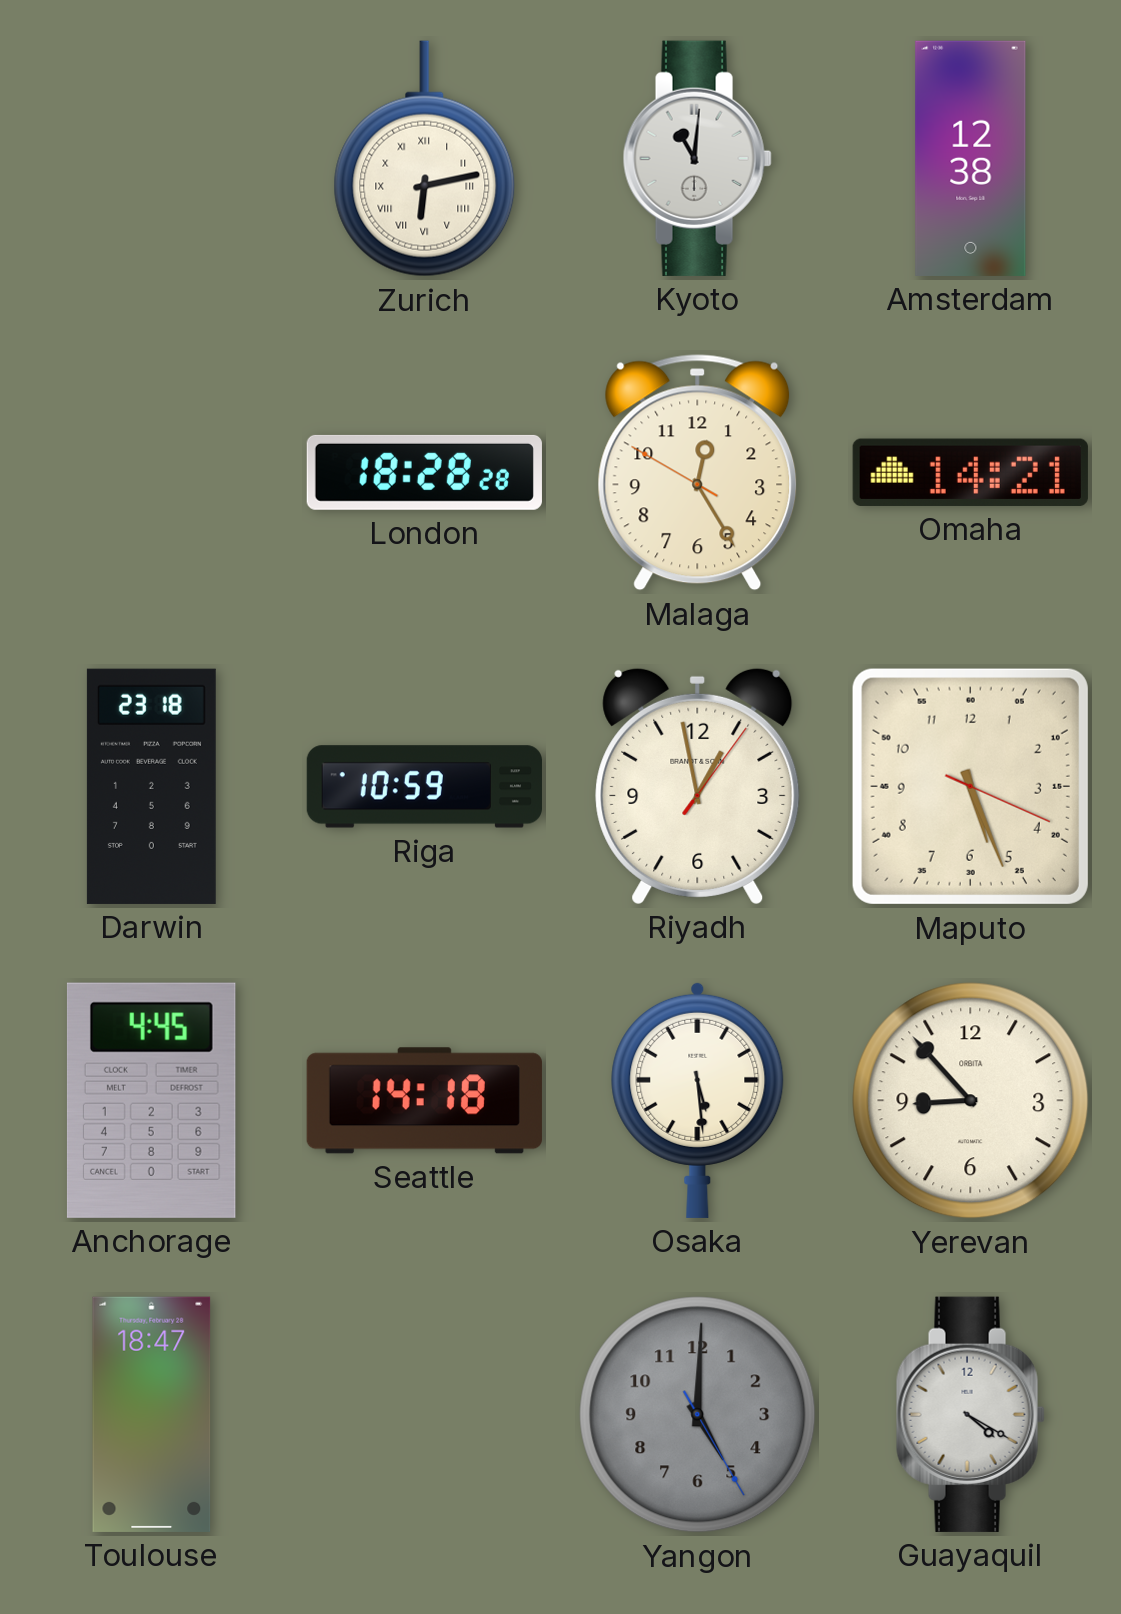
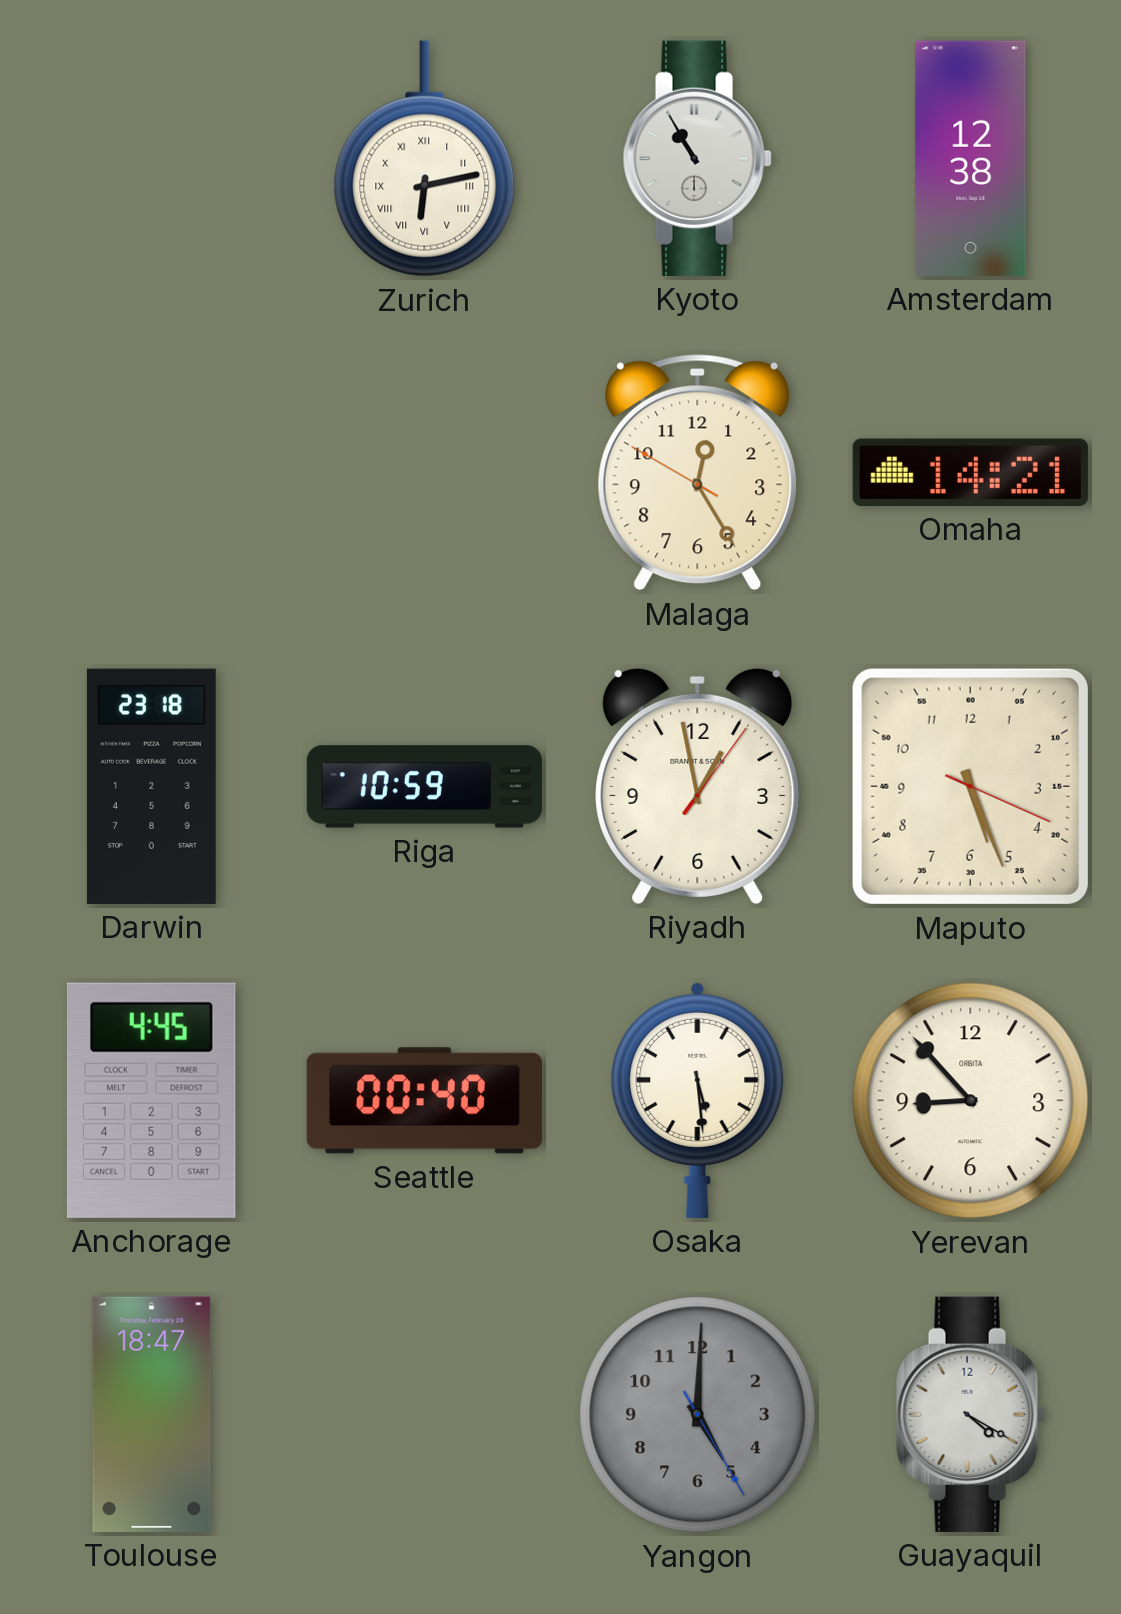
Kyoto: 11:01 -> 10:55 (697, 158)
London: 18:28 -> none (424, 472)
Seattle: 14:18 -> 00:40 (424, 1101)
